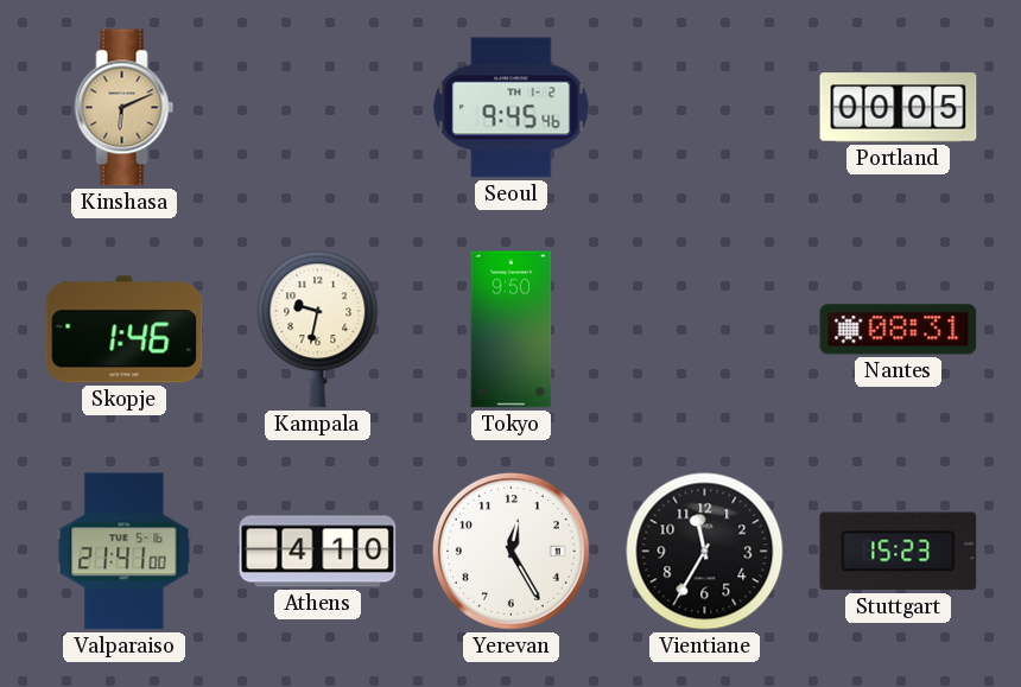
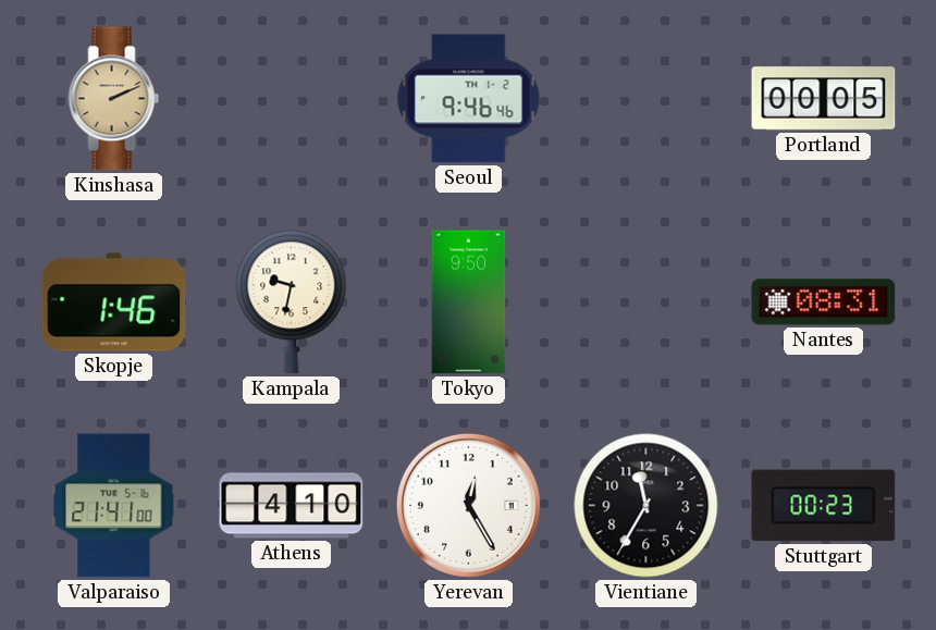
Kinshasa: 6:11 -> 2:11 (114, 99)
Seoul: 9:45 -> 9:46 (469, 99)
Stuttgart: 15:23 -> 00:23 (824, 506)
